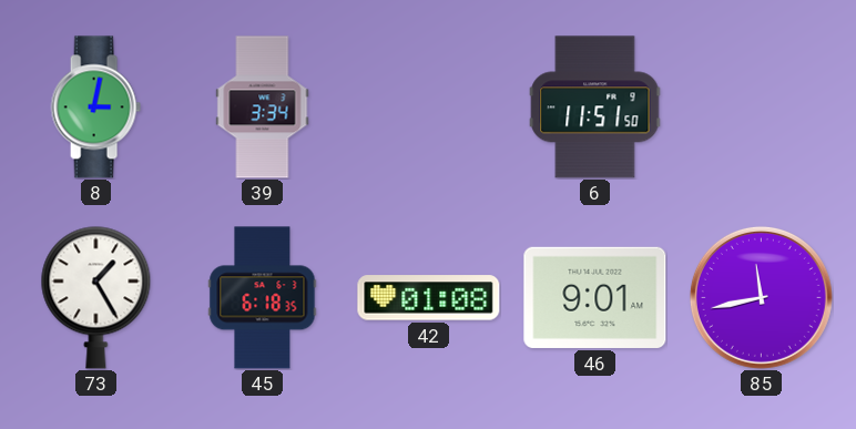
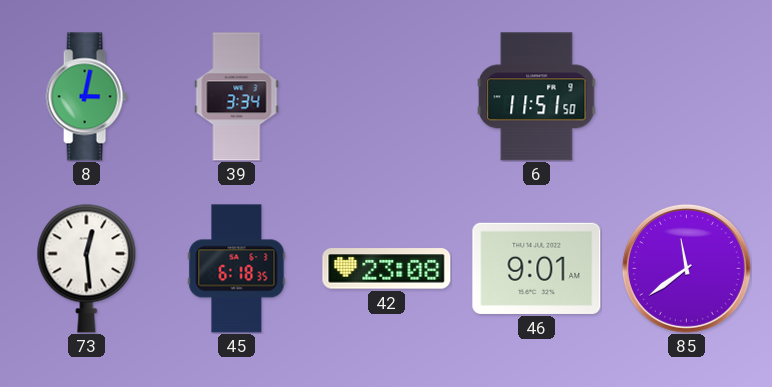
73: 1:25 -> 12:29 (87, 268)
42: 01:08 -> 23:08 (387, 269)
85: 11:43 -> 11:39 (686, 268)
